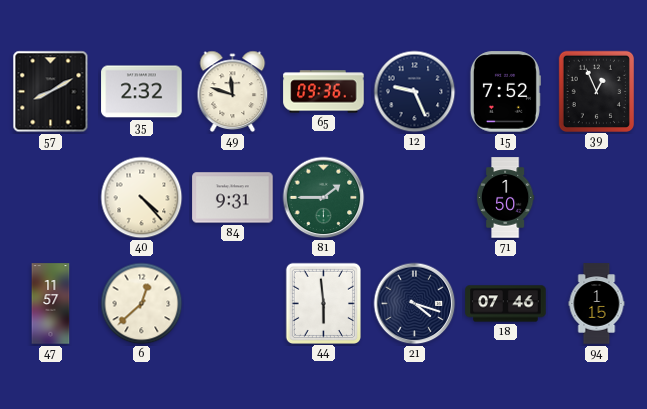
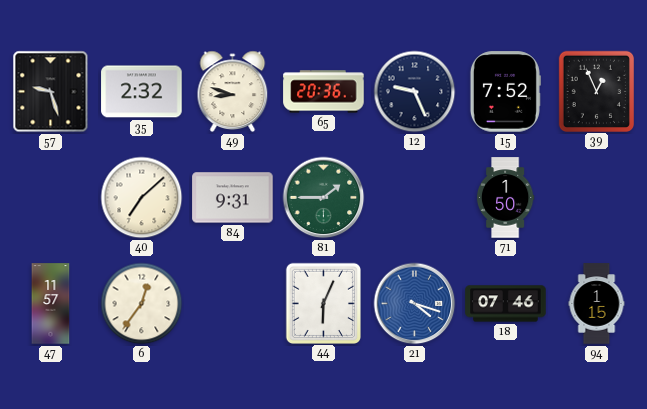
57: 8:10 -> 9:27 (51, 92)
49: 11:48 -> 8:48 (233, 92)
65: 09:36 -> 20:36 (324, 92)
40: 4:23 -> 7:08 (142, 198)
6: 12:38 -> 12:36 (142, 304)
44: 5:59 -> 6:04 (323, 303)
21 dial: navy -> blue (415, 304)
